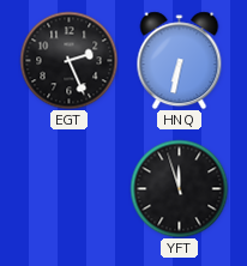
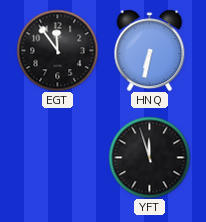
EGT: 2:26 -> 11:54 (57, 50)
